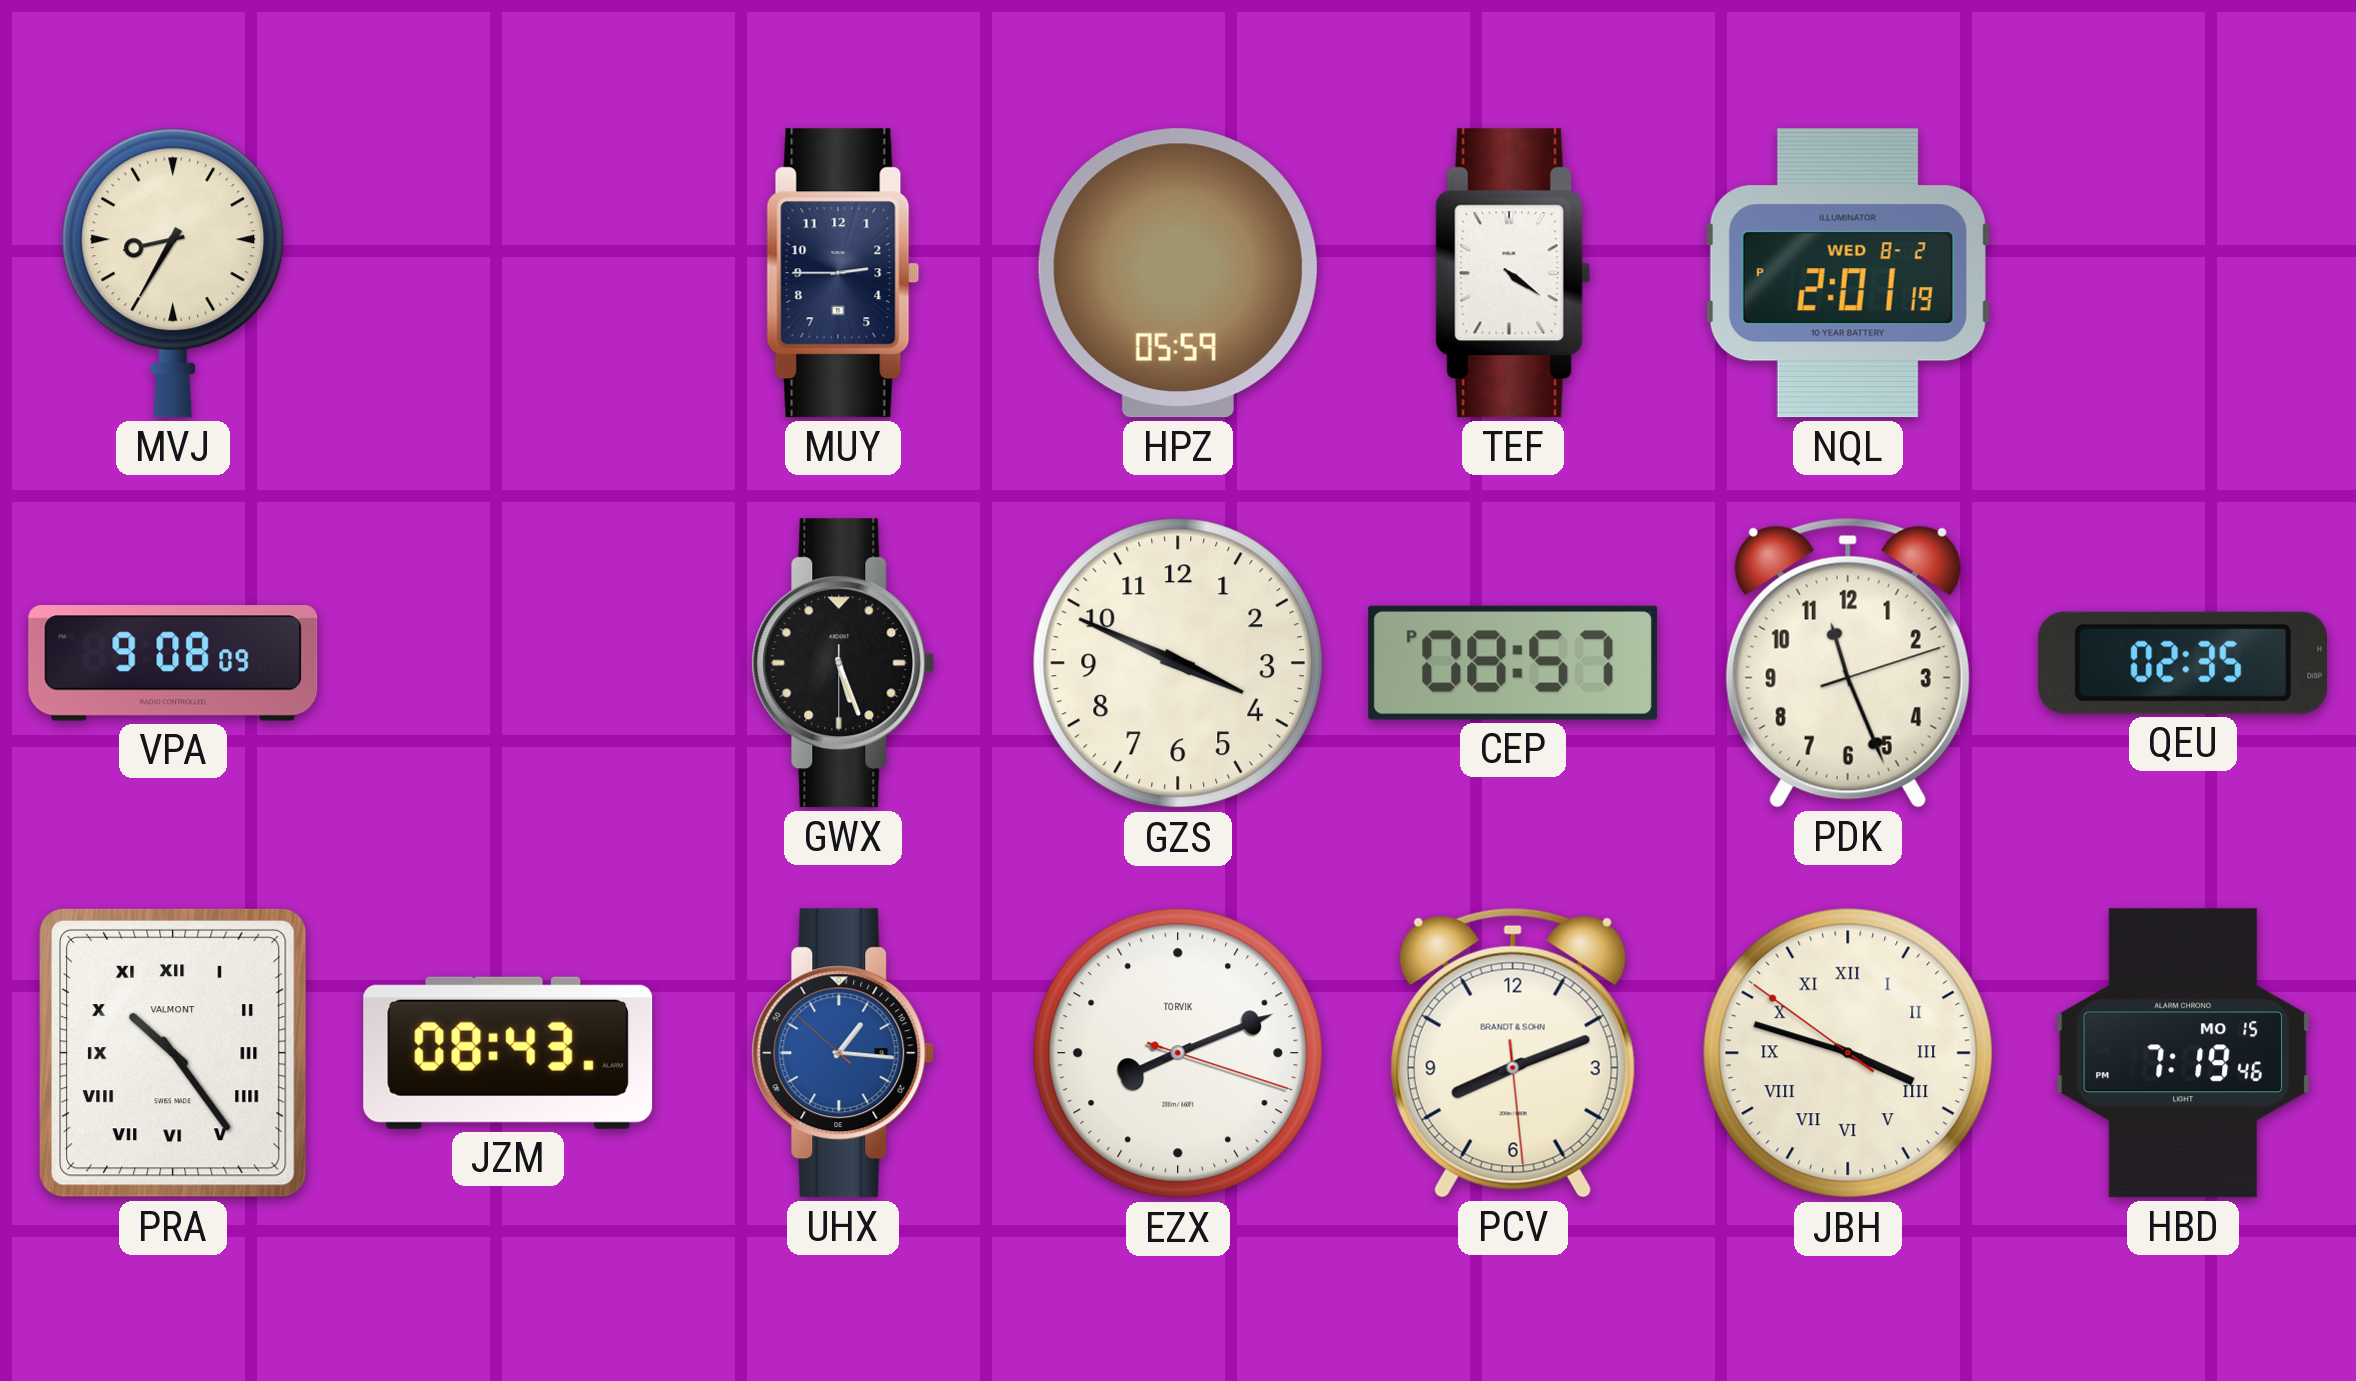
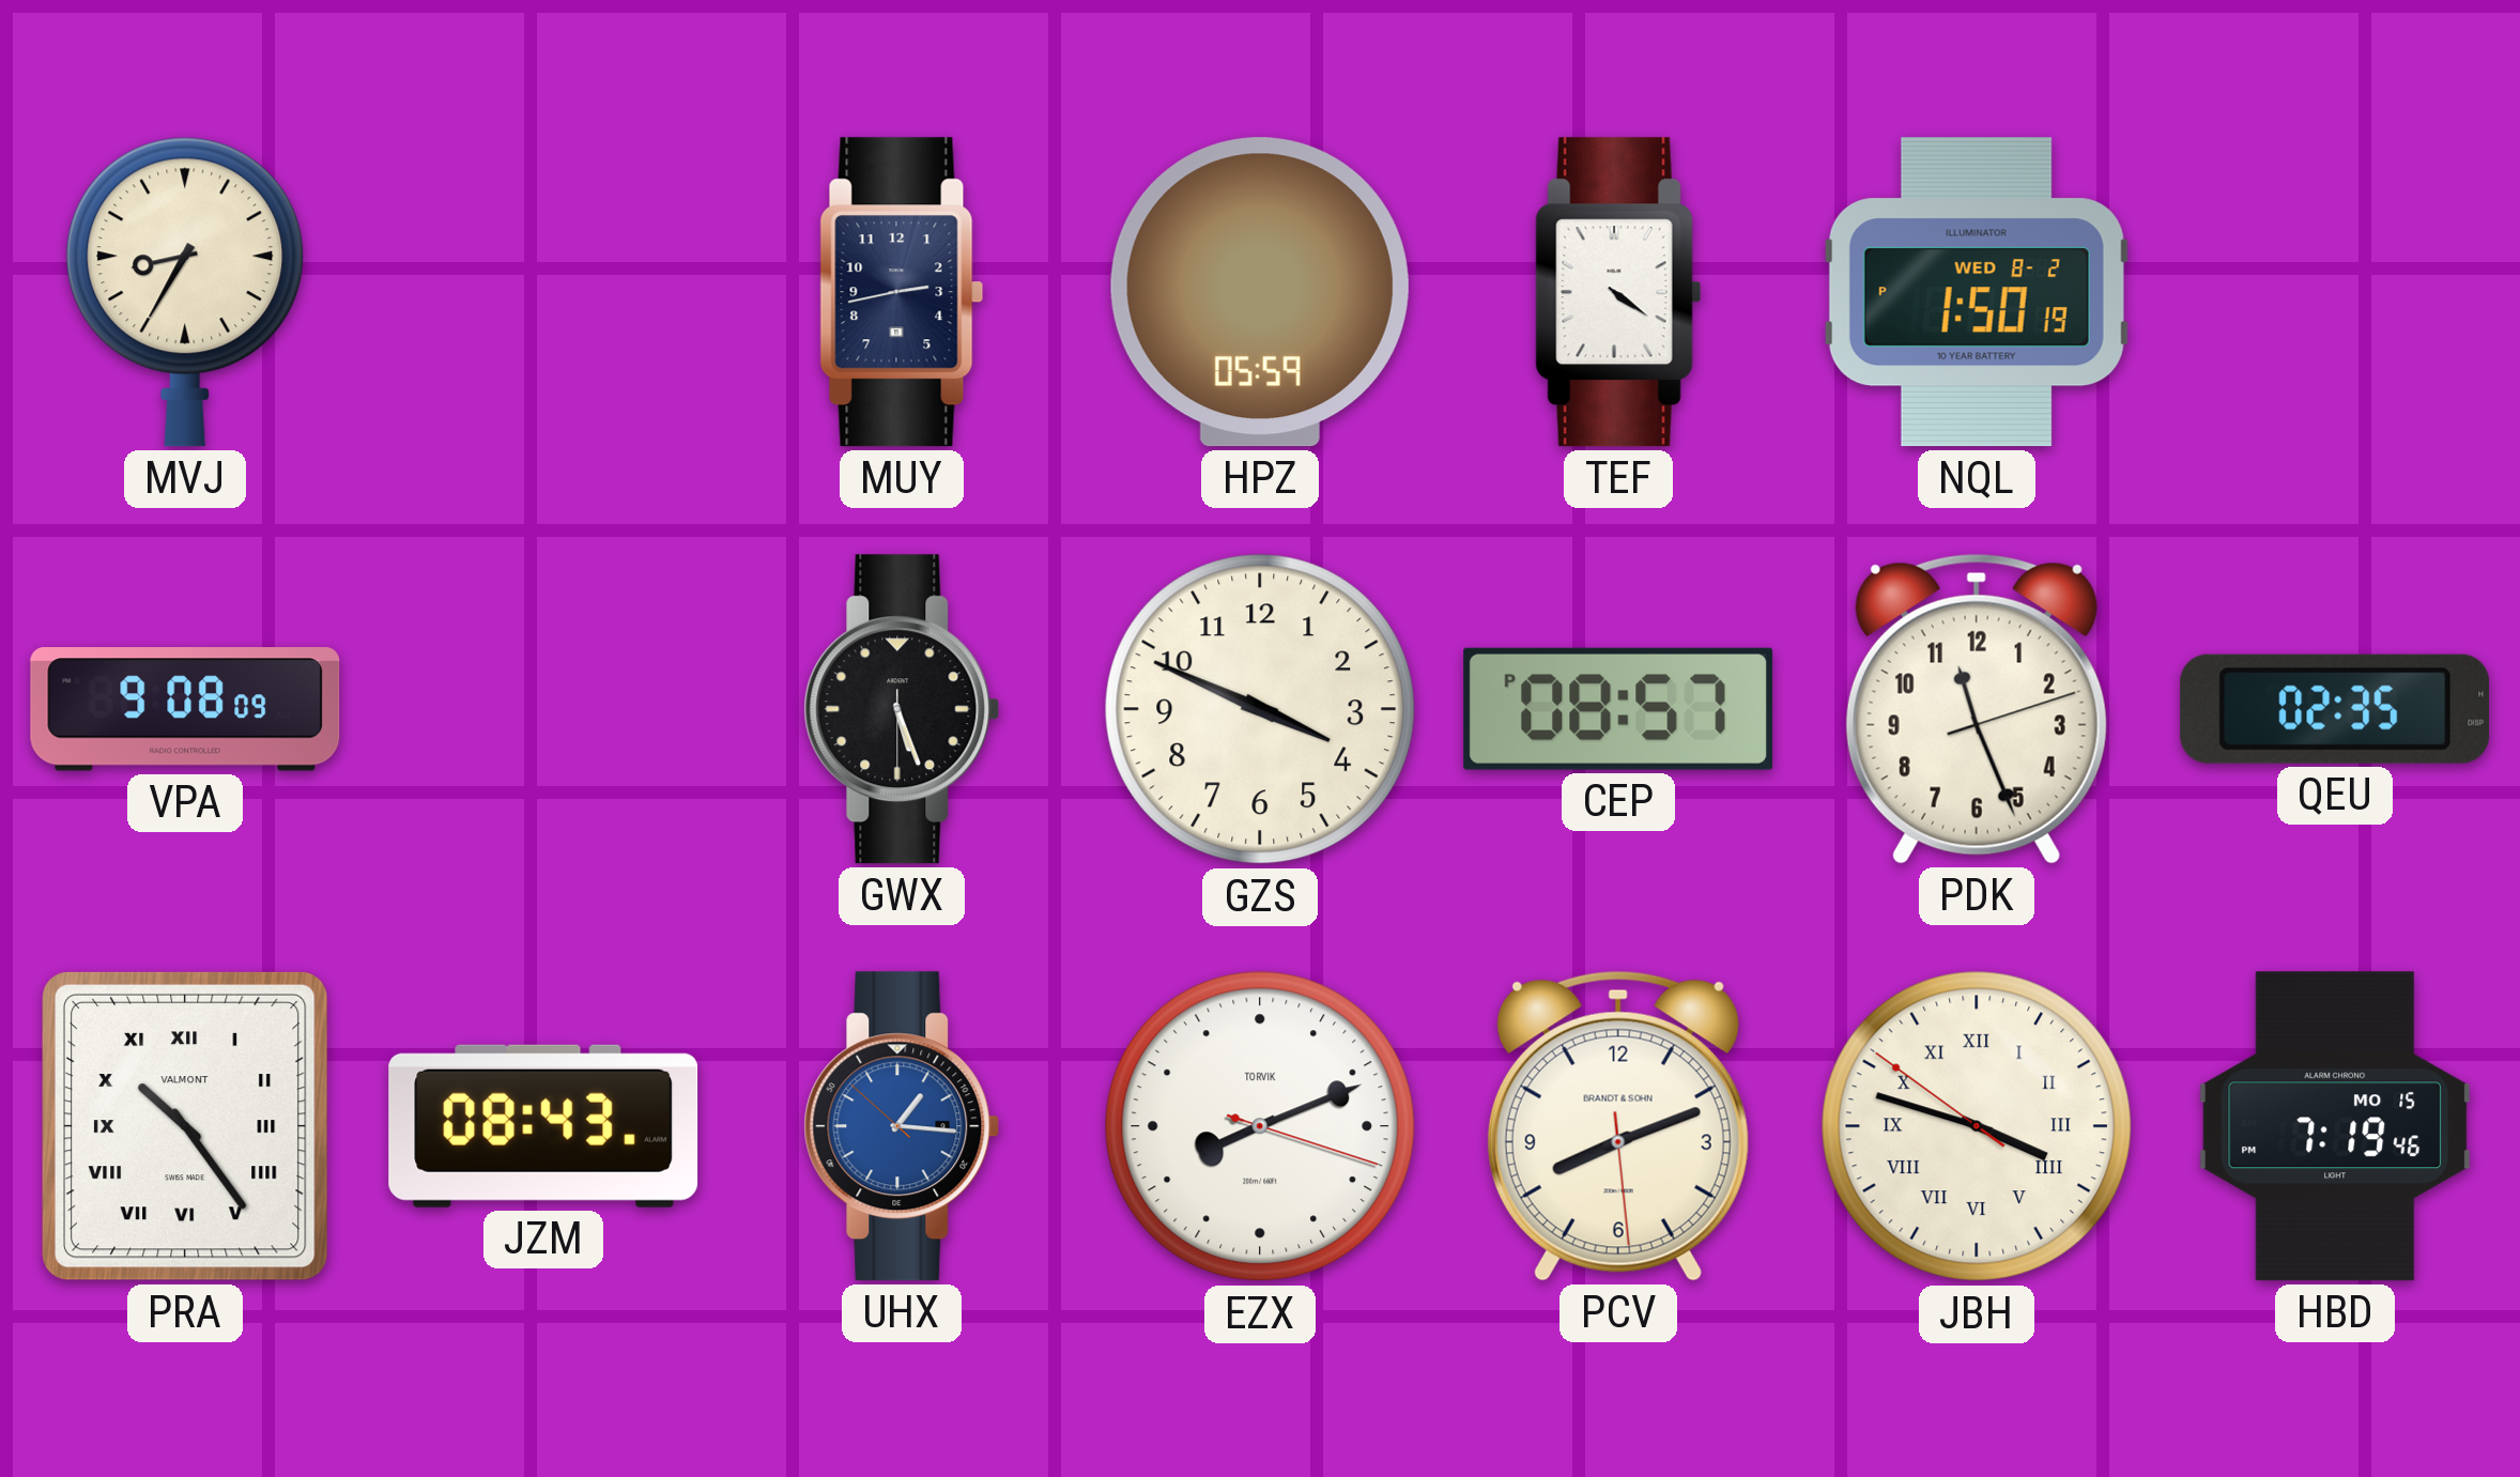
MUY: 2:45 -> 2:43 (902, 292)
NQL: 2:01 -> 1:50 (1977, 292)
